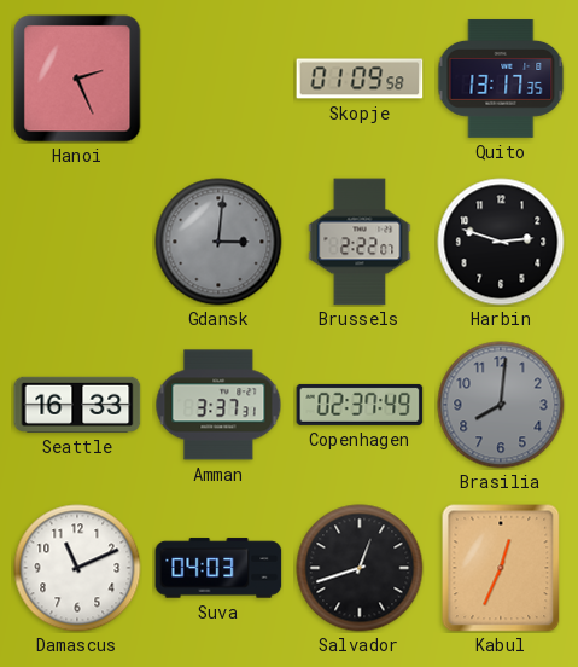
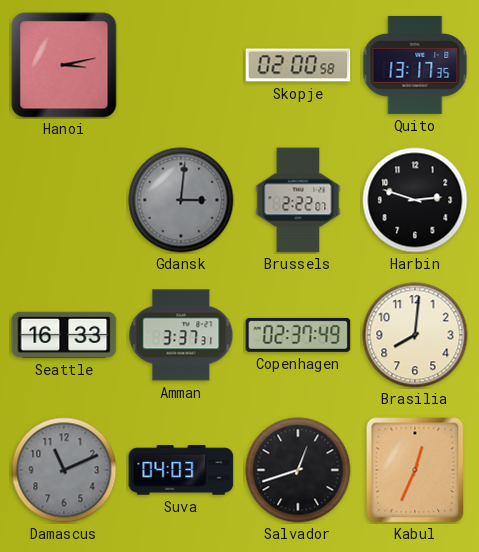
Hanoi: 2:26 -> 3:13 (64, 65)
Skopje: 01:09 -> 02:00 (298, 65)
Brasilia dial: grey -> cream (415, 335)
Damascus dial: white -> grey (64, 470)
